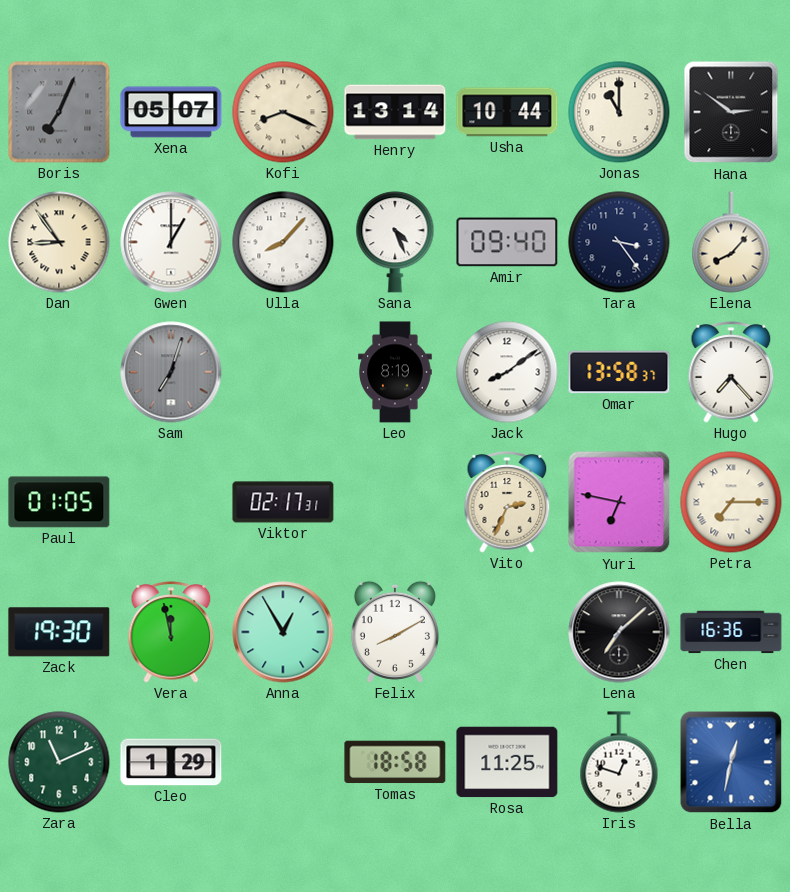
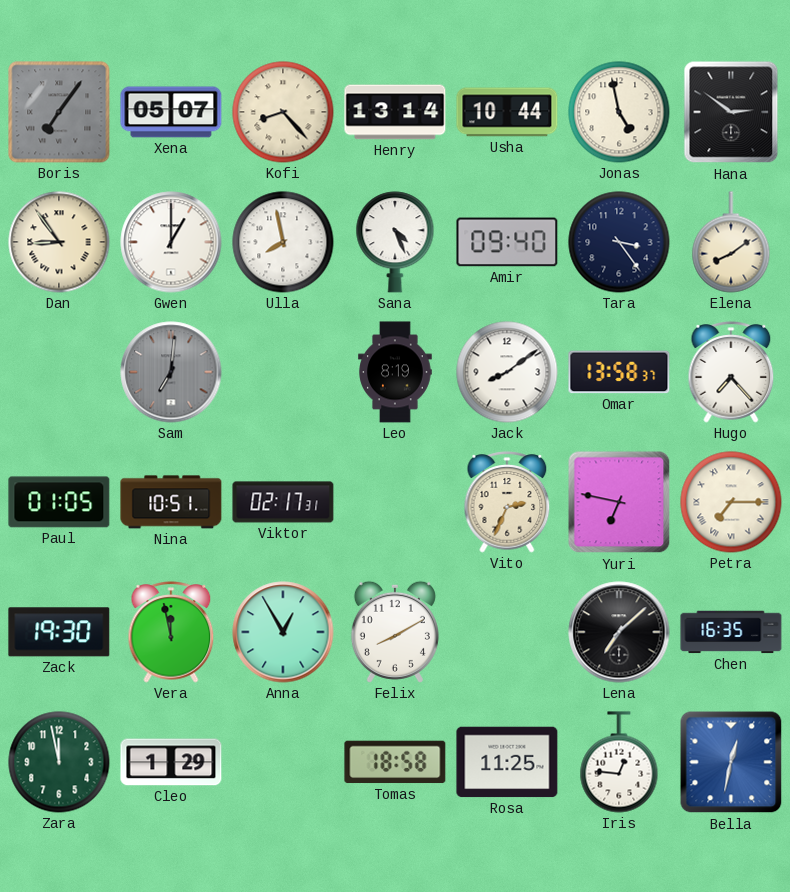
Boris: 7:04 -> 7:06 (59, 112)
Kofi: 8:19 -> 8:23 (283, 112)
Jonas: 11:00 -> 4:58 (619, 112)
Ulla: 8:07 -> 7:58 (283, 242)
Elena: 8:07 -> 8:09 (731, 242)
Sam: 7:03 -> 7:01 (171, 372)
Nina: none -> 10:51 (171, 502)
Chen: 16:36 -> 16:35 (731, 632)
Zara: 11:11 -> 11:58 (59, 762)
Iris: 12:48 -> 12:46 (619, 762)
